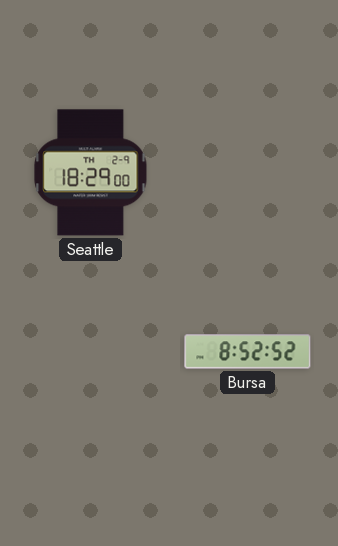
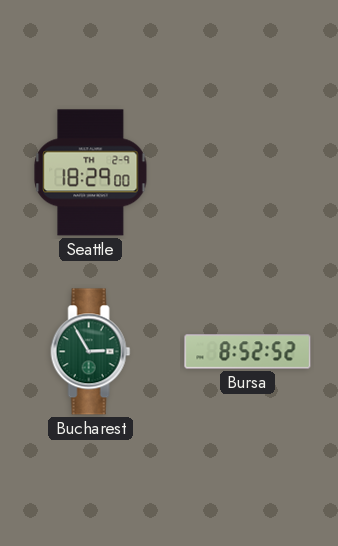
Bucharest: none -> 2:55 (91, 352)
